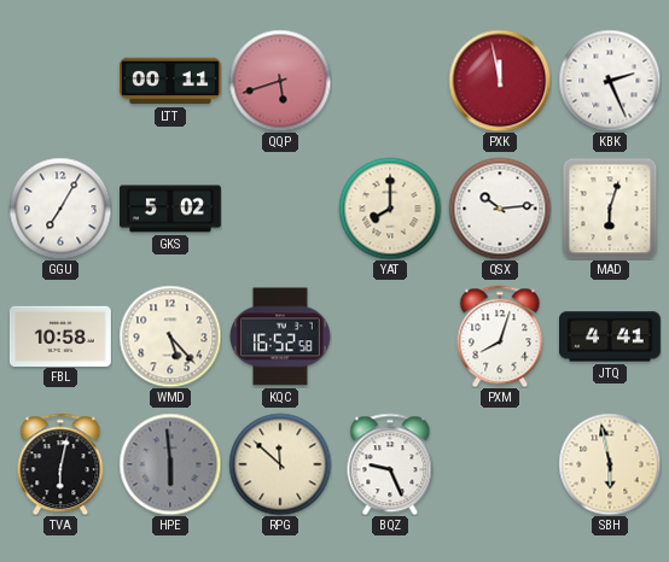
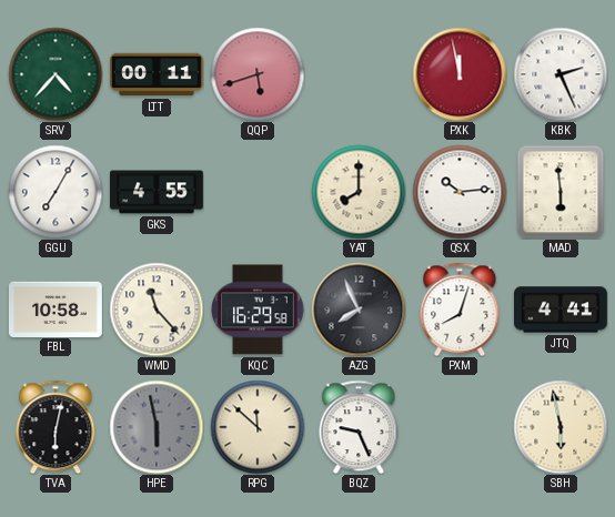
SRV: none -> 4:37 (56, 74)
GKS: 5:02 -> 4:55 (158, 192)
MAD: 6:03 -> 5:59 (561, 192)
WMD: 5:23 -> 11:23 (157, 310)
KQC: 16:52 -> 16:29 (258, 310)
AZG: none -> 7:56 (359, 310)
HPE: 5:59 -> 5:58 (157, 427)
